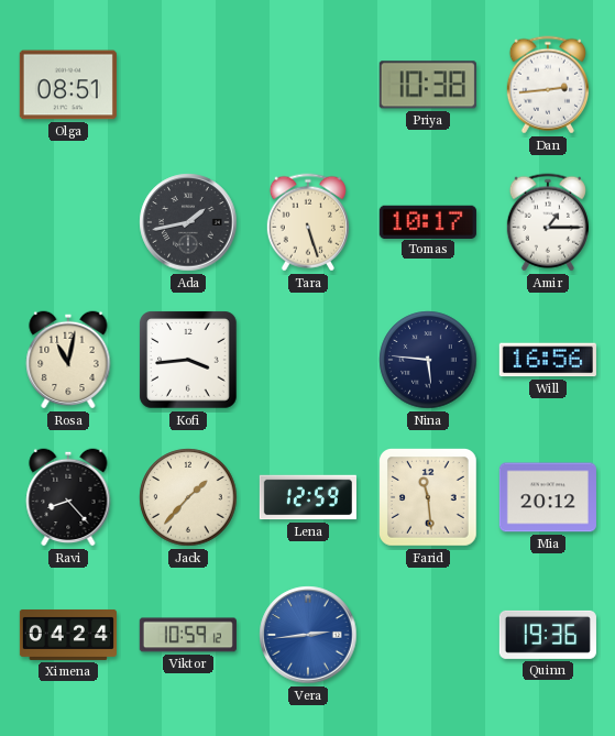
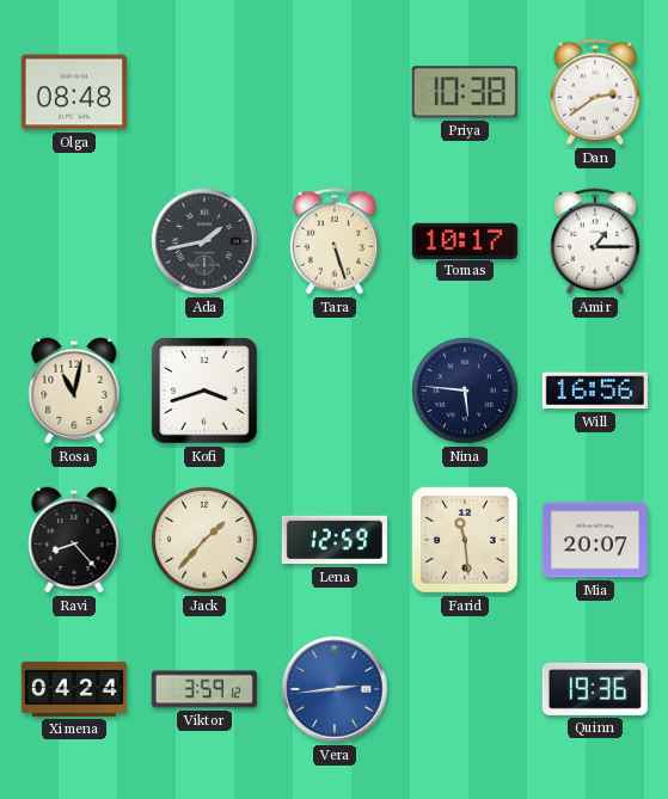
Olga: 08:51 -> 08:48 (74, 92)
Dan: 2:44 -> 2:39 (595, 92)
Kofi: 3:44 -> 3:42 (206, 392)
Mia: 20:12 -> 20:07 (595, 540)
Viktor: 10:59 -> 3:59 (204, 689)
